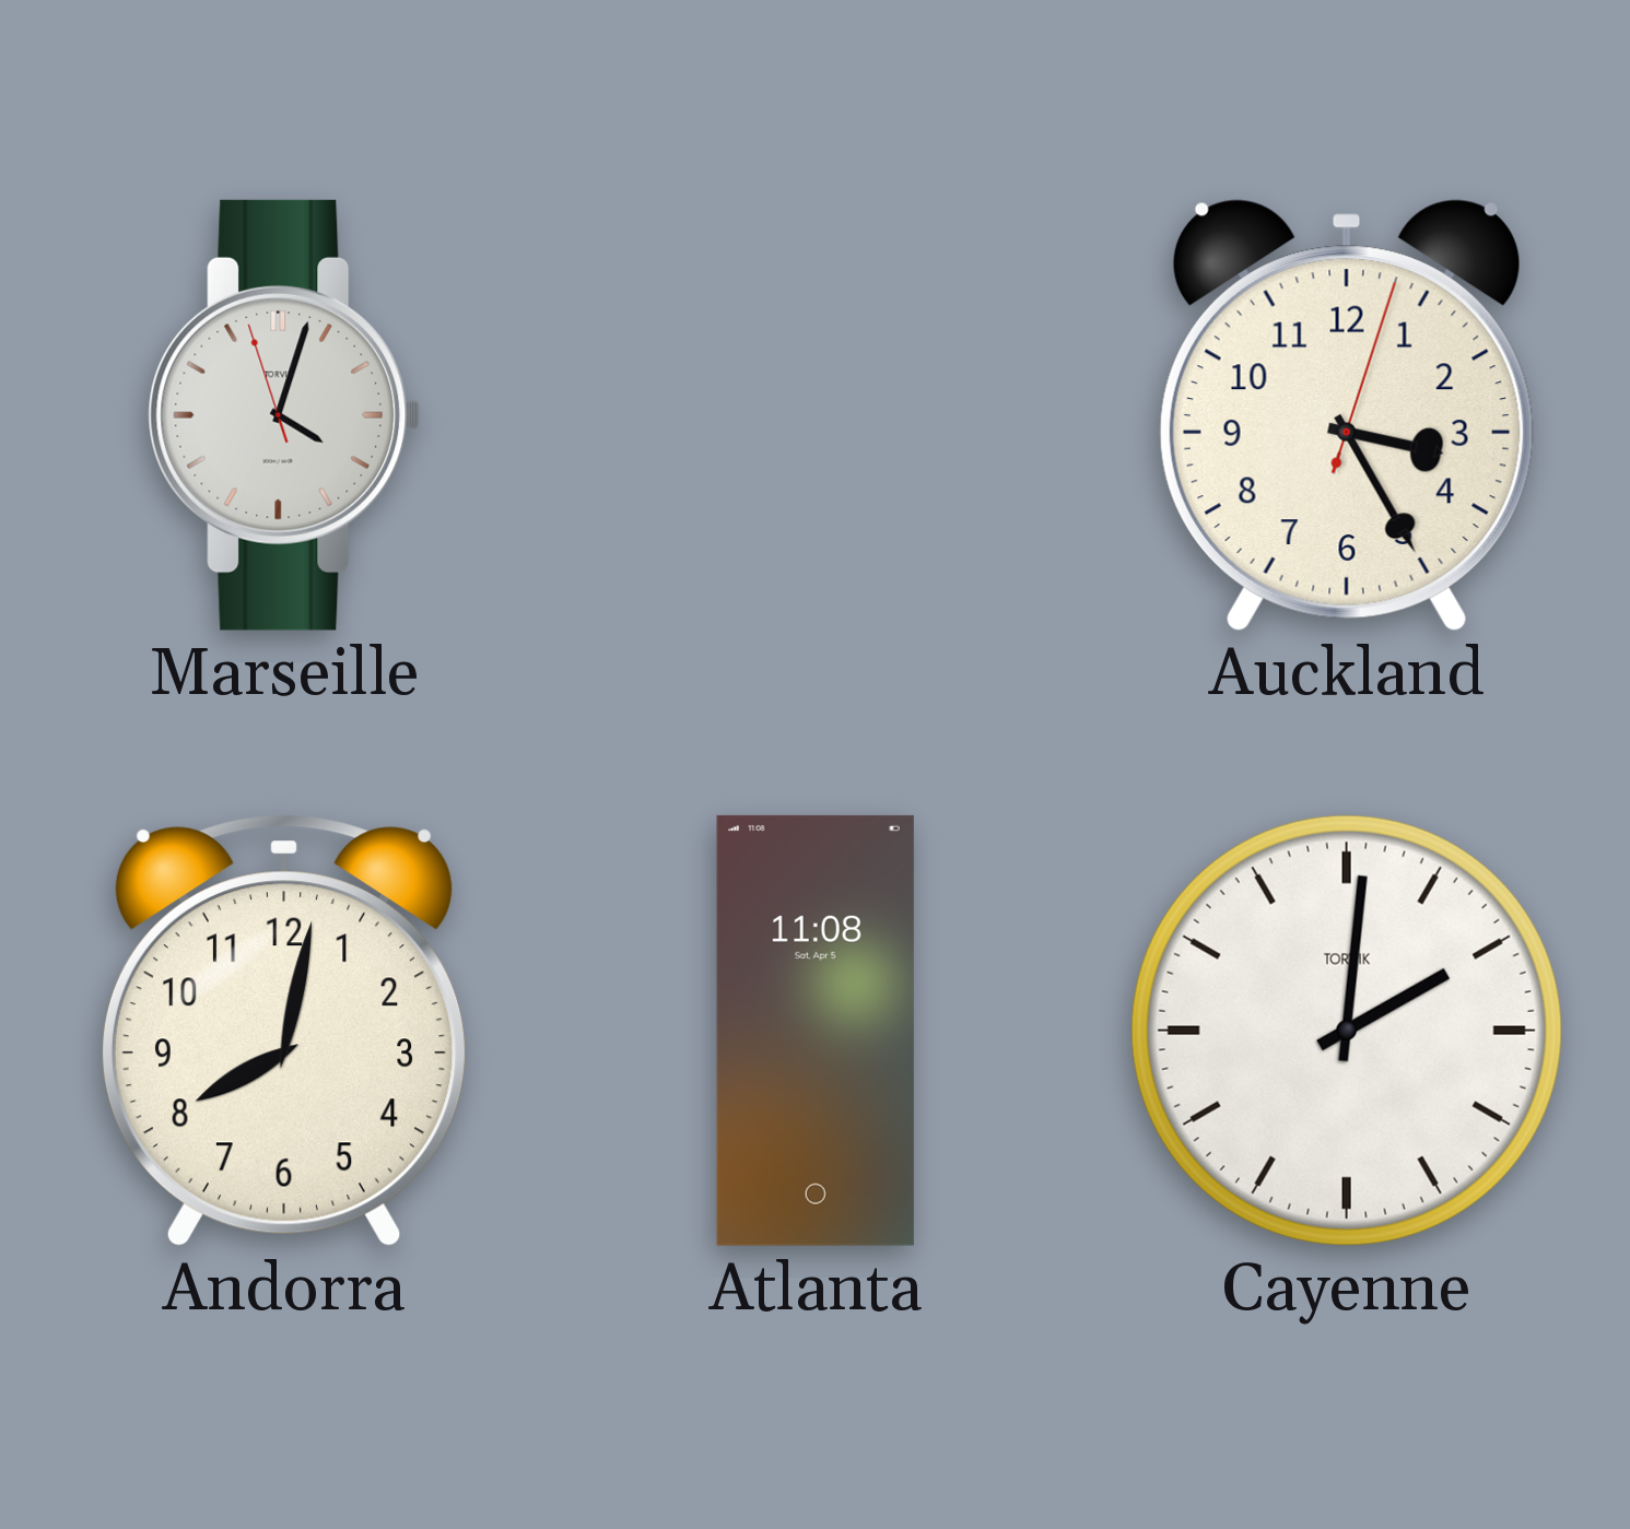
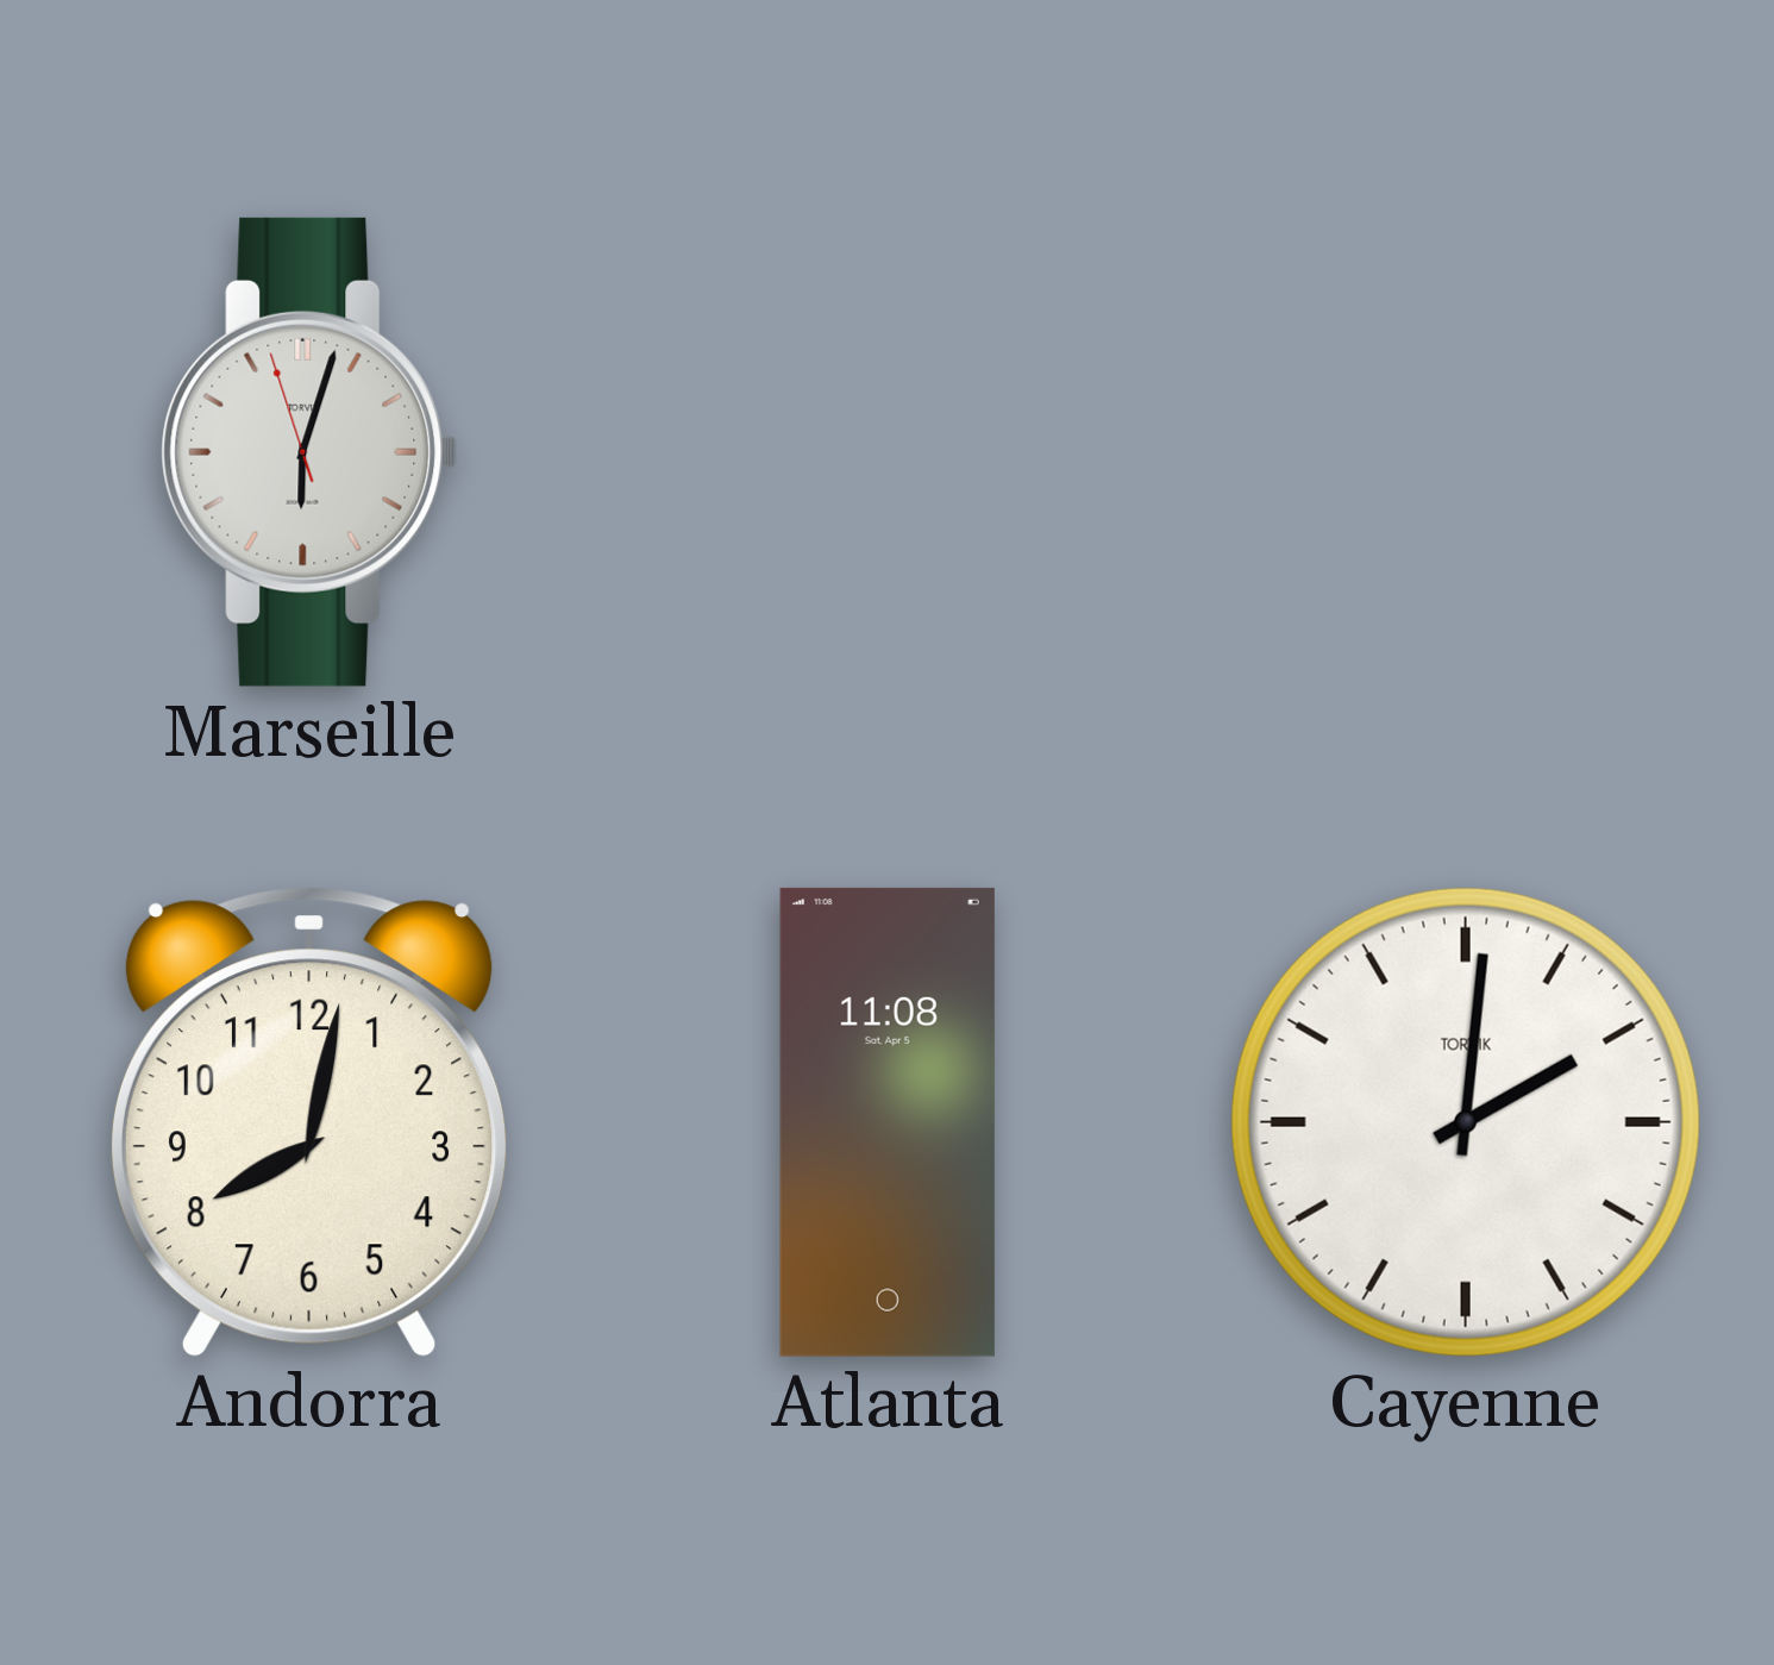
Marseille: 4:02 -> 6:02 (309, 452)
Auckland: 3:25 -> none (1347, 415)
